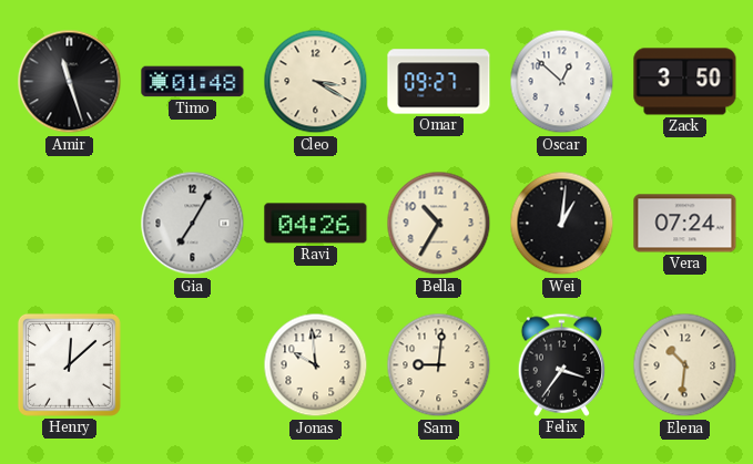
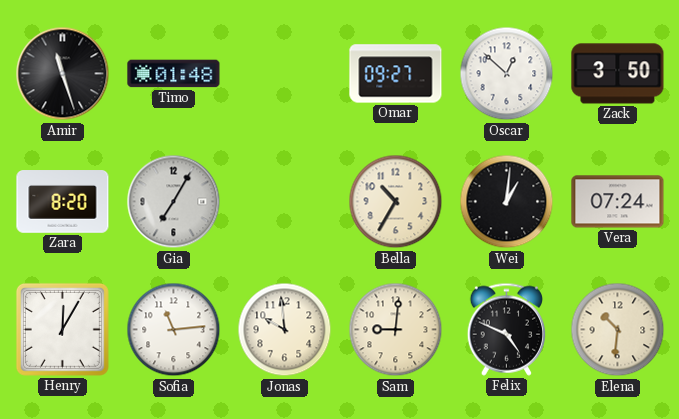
Cleo: 3:20 -> none (316, 82)
Zara: none -> 8:20 (63, 202)
Ravi: 04:26 -> none (316, 224)
Henry: 12:08 -> 12:05 (62, 329)
Sofia: none -> 11:14 (174, 330)
Felix: 3:36 -> 4:49 (506, 329)
